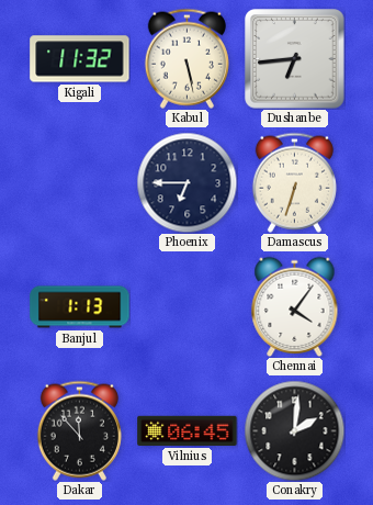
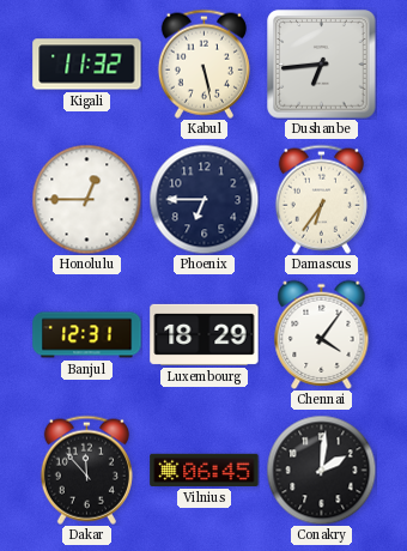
Honolulu: none -> 12:45 (86, 199)
Damascus: 6:33 -> 6:36 (321, 199)
Banjul: 1:13 -> 12:31 (87, 335)
Luxembourg: none -> 18:29 (205, 334)
